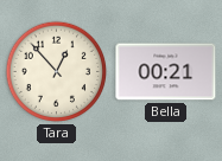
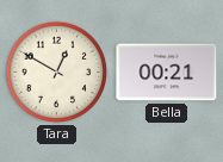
Tara: 12:53 -> 12:50 (57, 73)
